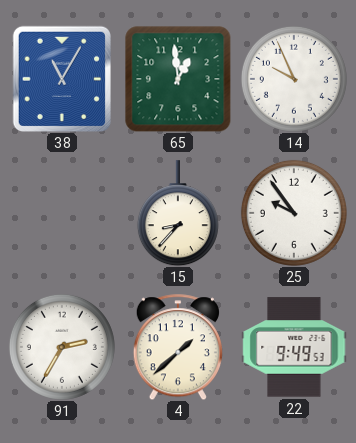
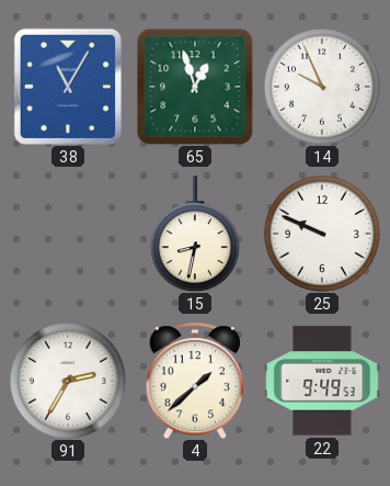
65: 12:59 -> 12:57 (195, 87)
15: 8:37 -> 8:32 (195, 234)
25: 9:54 -> 9:49 (322, 234)
